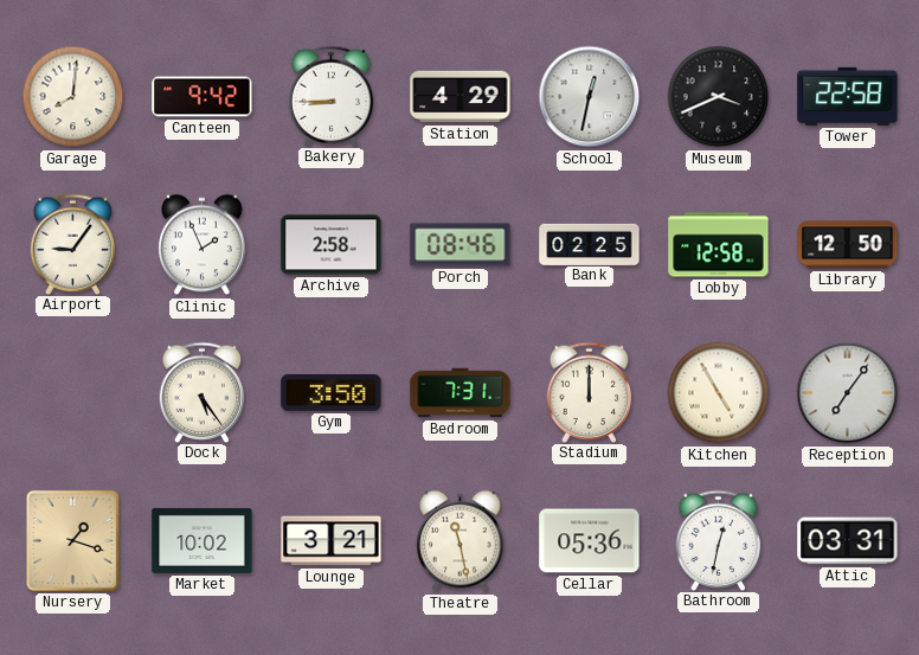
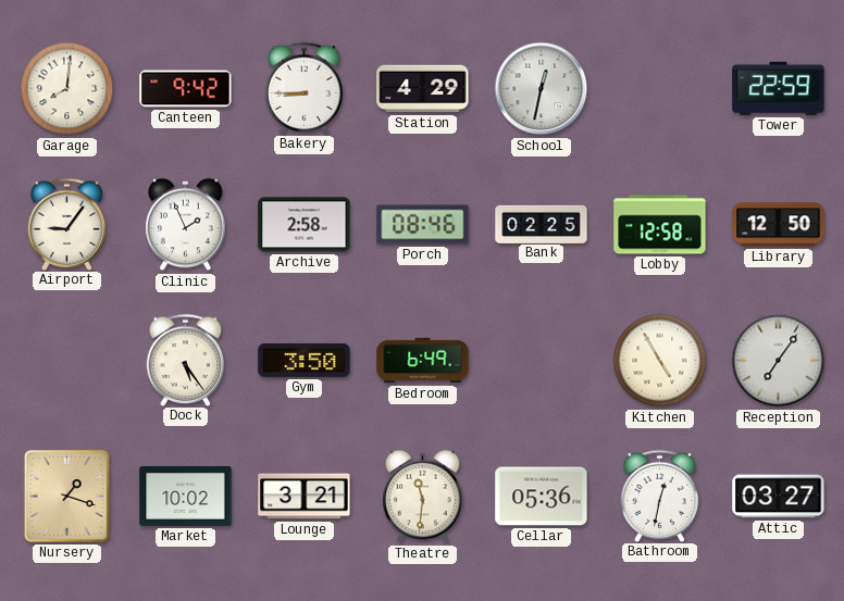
Museum: 3:41 -> none (719, 97)
Tower: 22:58 -> 22:59 (779, 88)
Bedroom: 7:31 -> 6:49 (423, 361)
Stadium: 12:00 -> none (590, 392)
Theatre: 11:28 -> 11:31 (423, 497)
Attic: 03:31 -> 03:27 (779, 497)
